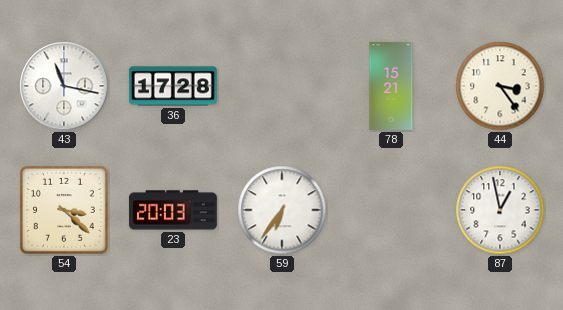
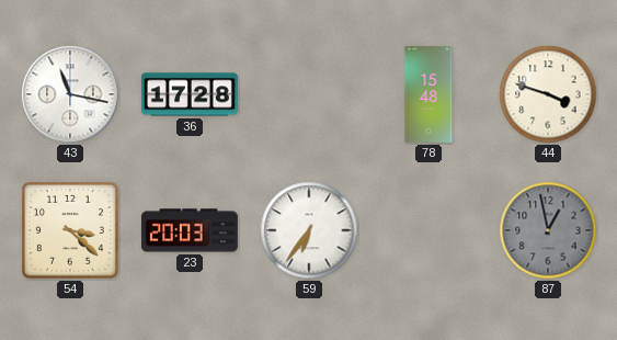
78: 15:21 -> 15:48 (429, 94)
44: 3:24 -> 3:48 (548, 94)
87 dial: white -> grey (548, 230)
